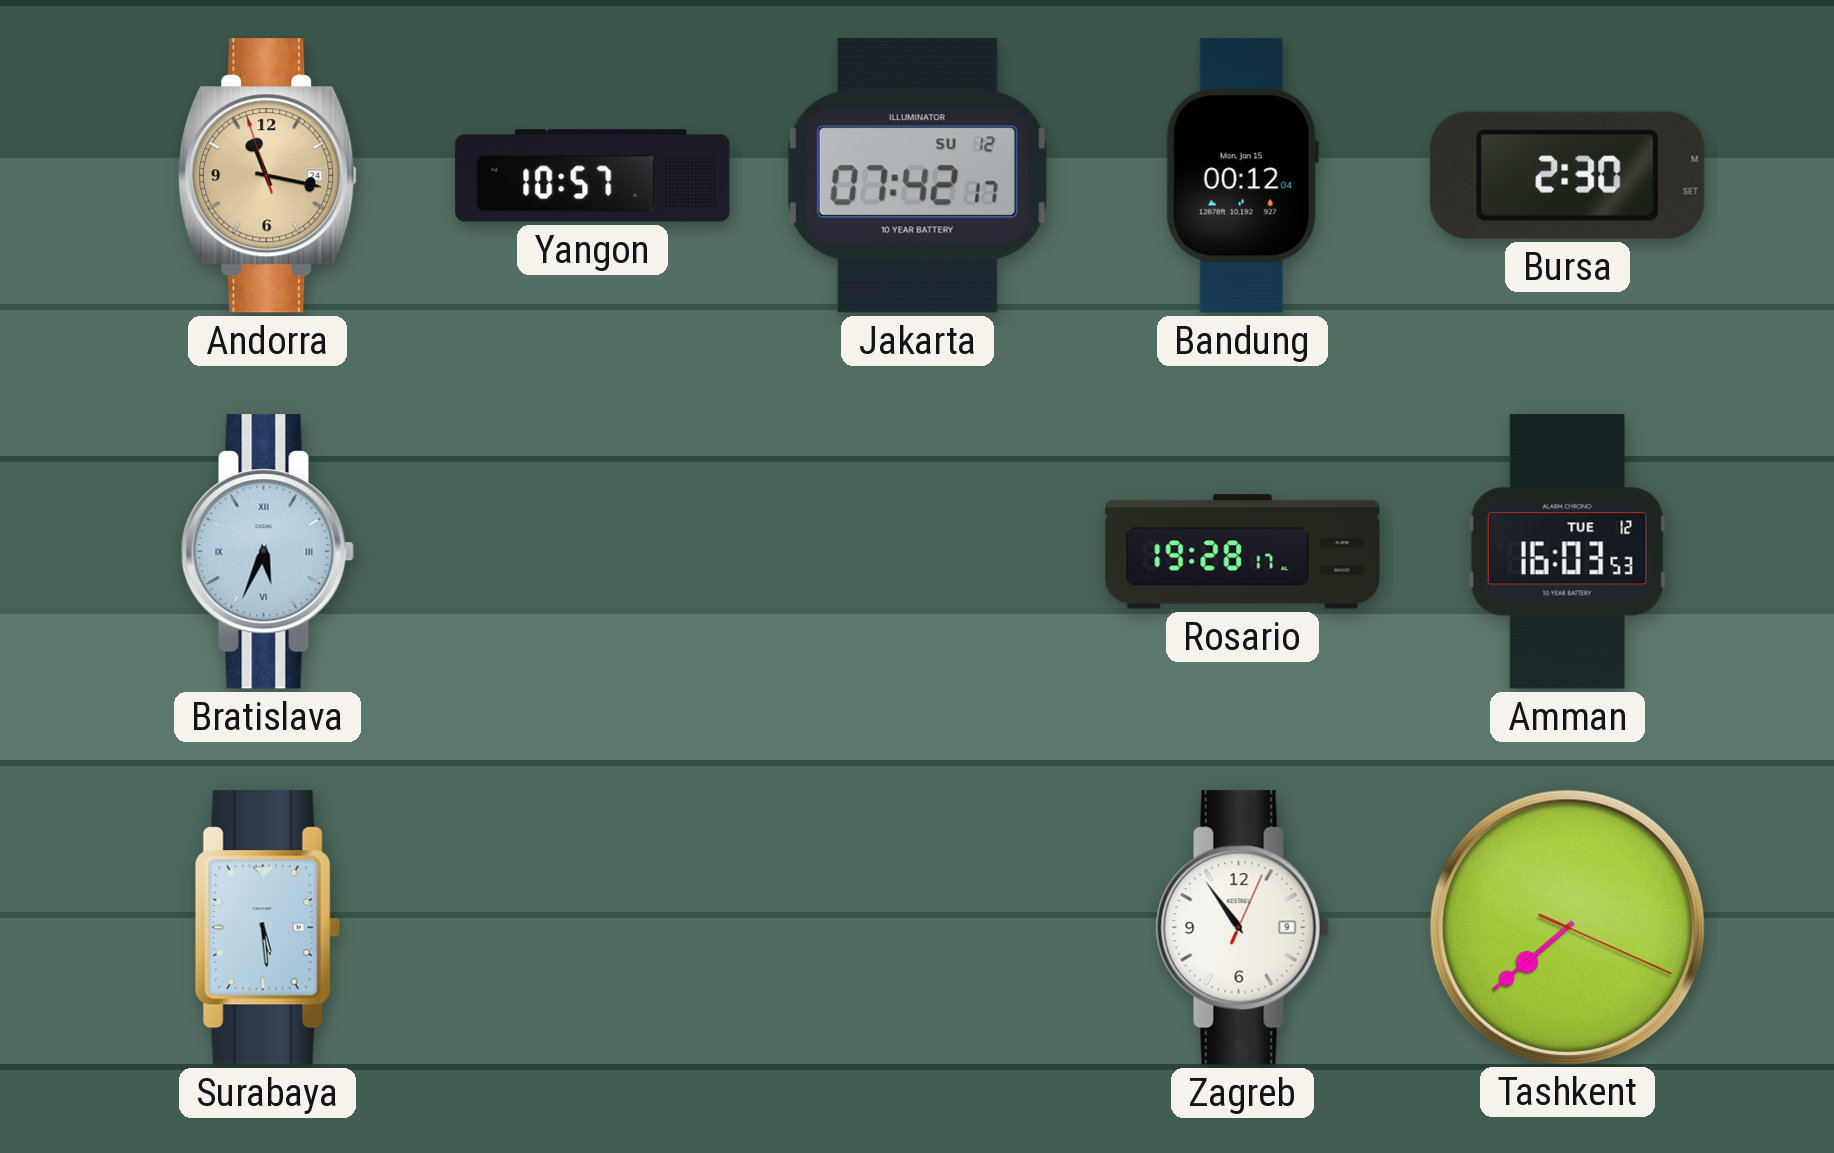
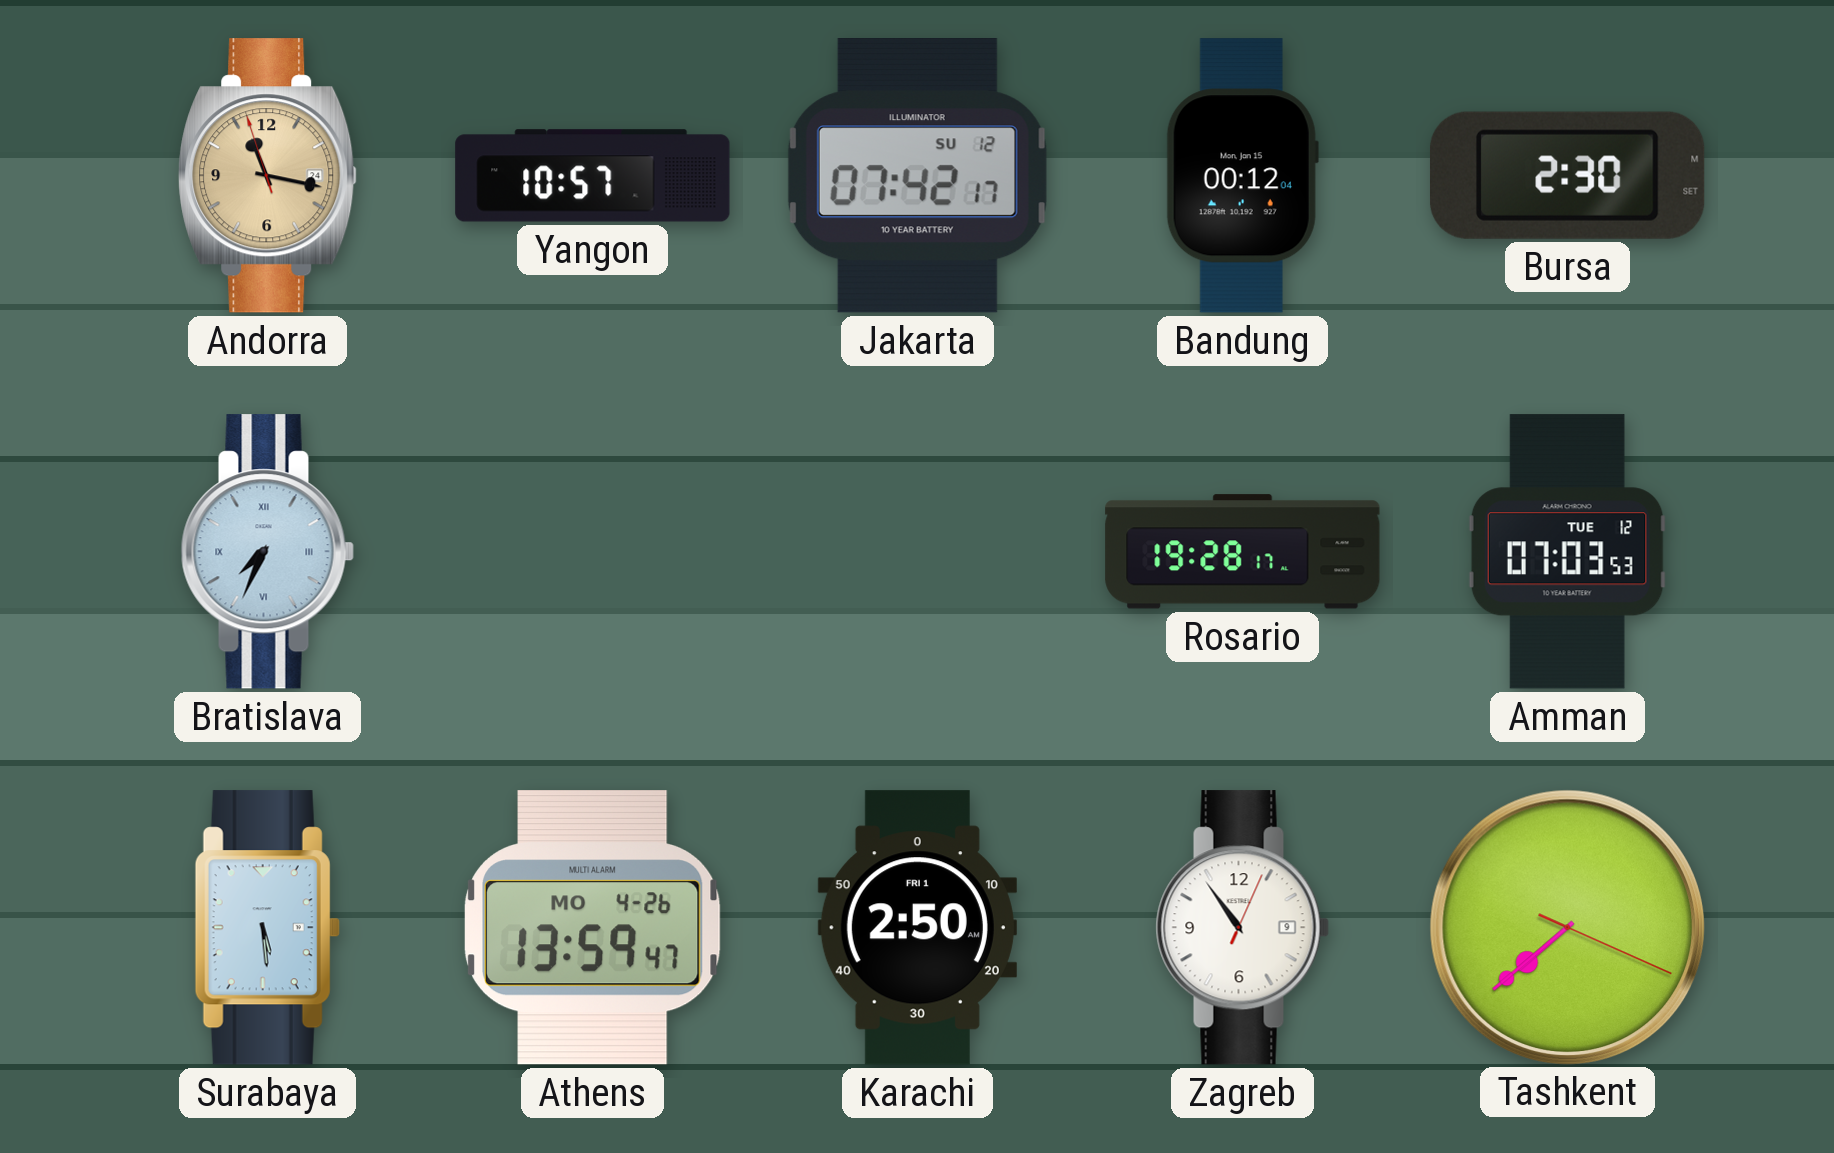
Bratislava: 5:34 -> 7:34 (267, 552)
Amman: 16:03 -> 07:03 (1567, 552)
Athens: none -> 13:59 (592, 928)
Karachi: none -> 2:50 (917, 928)
